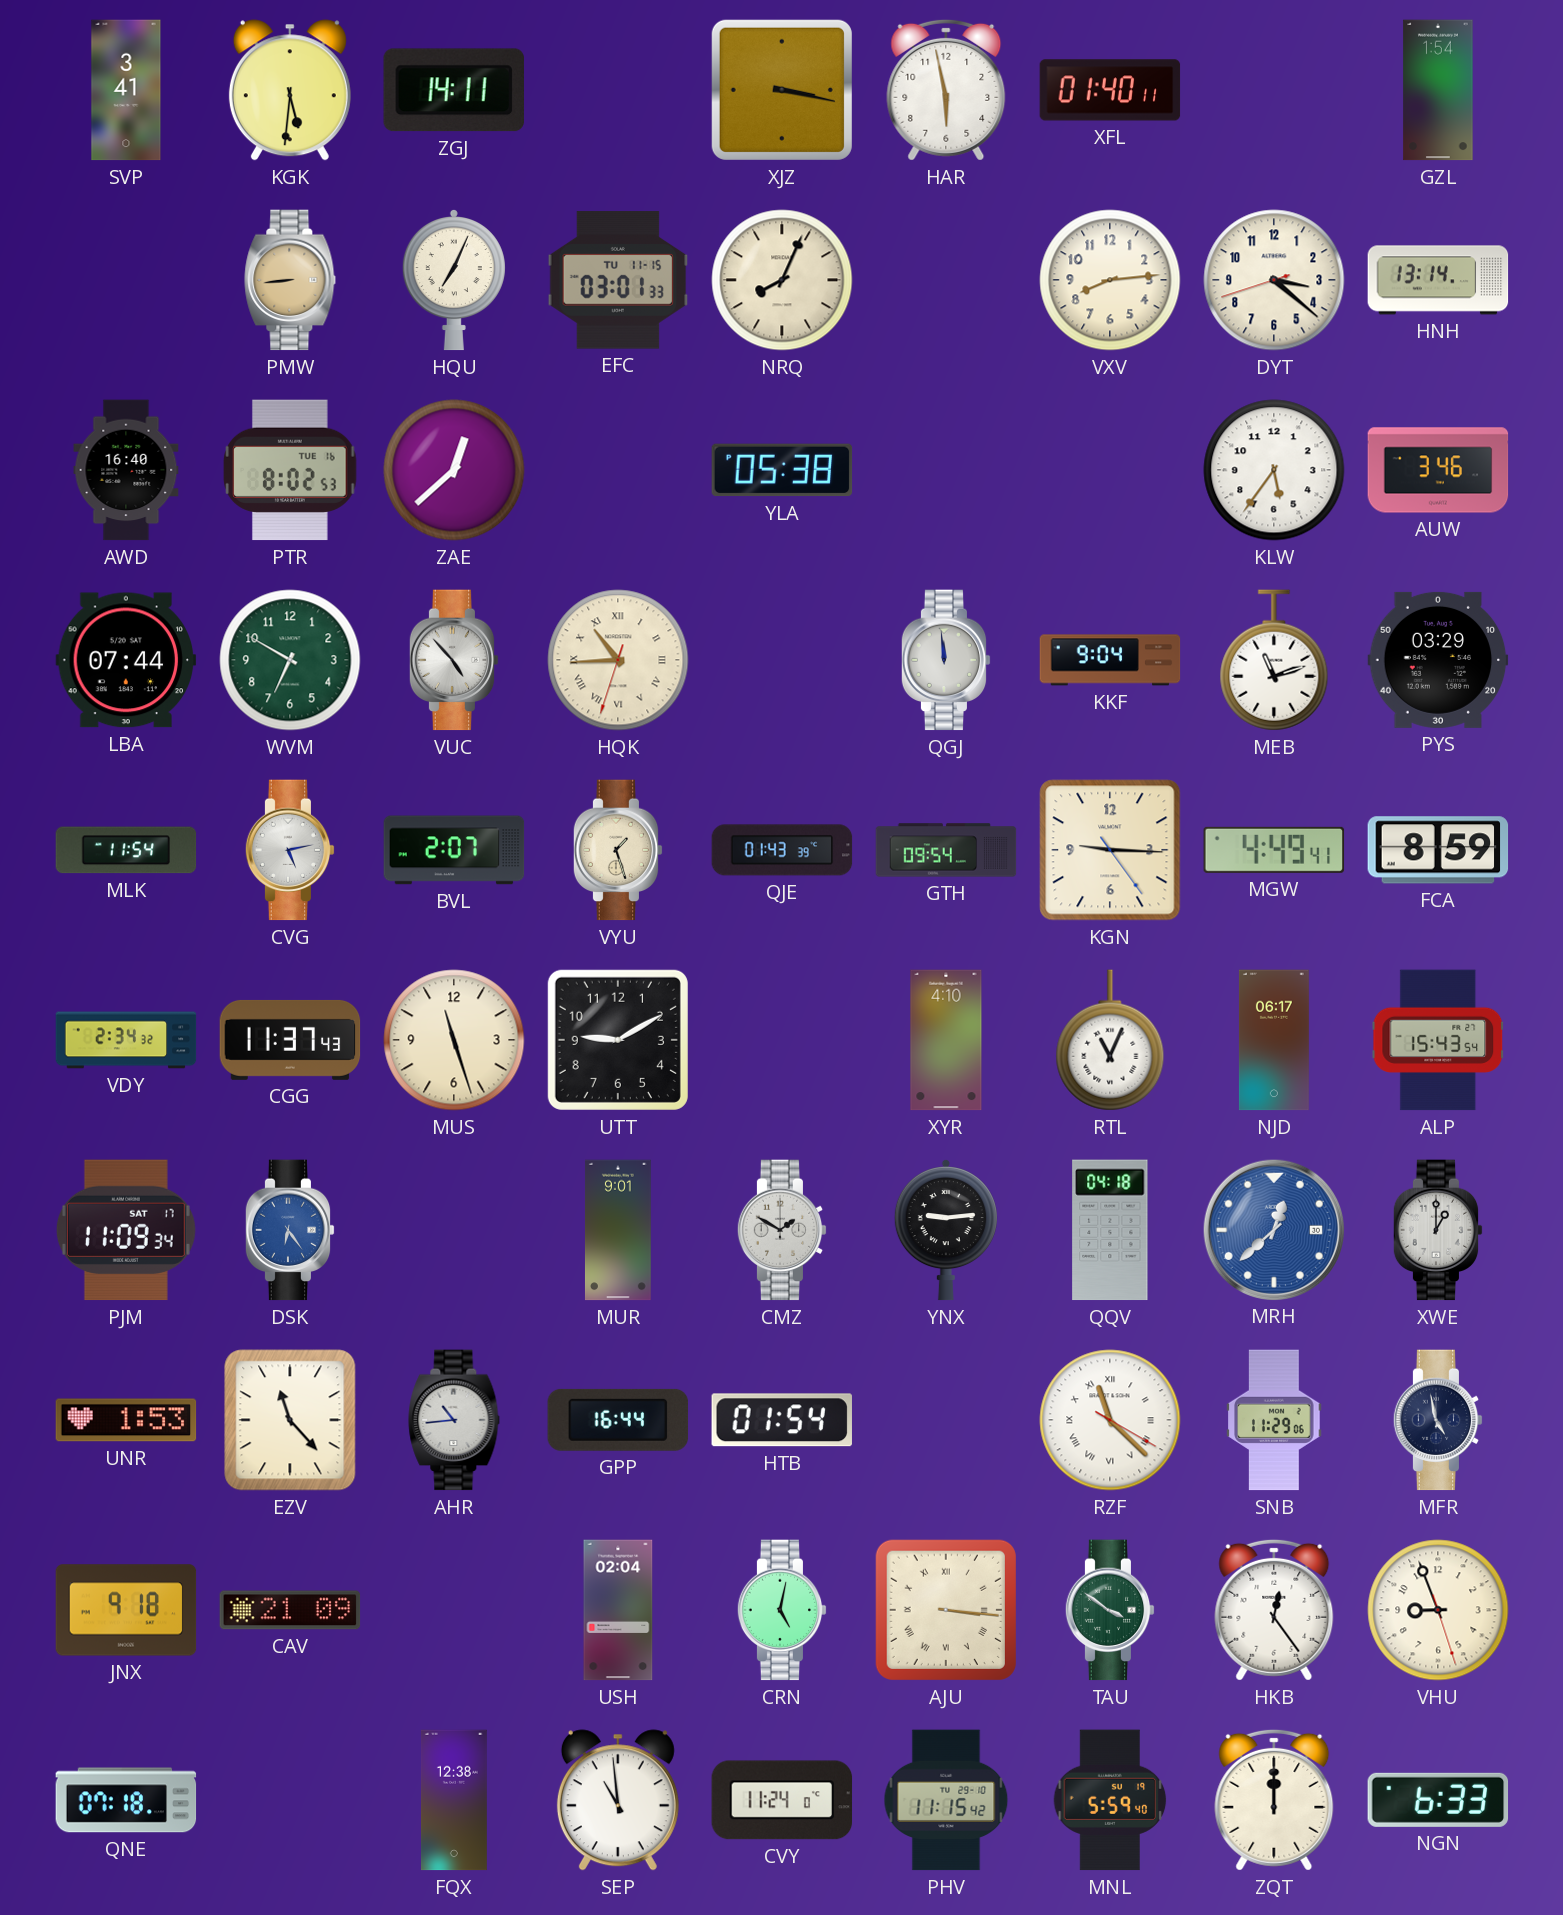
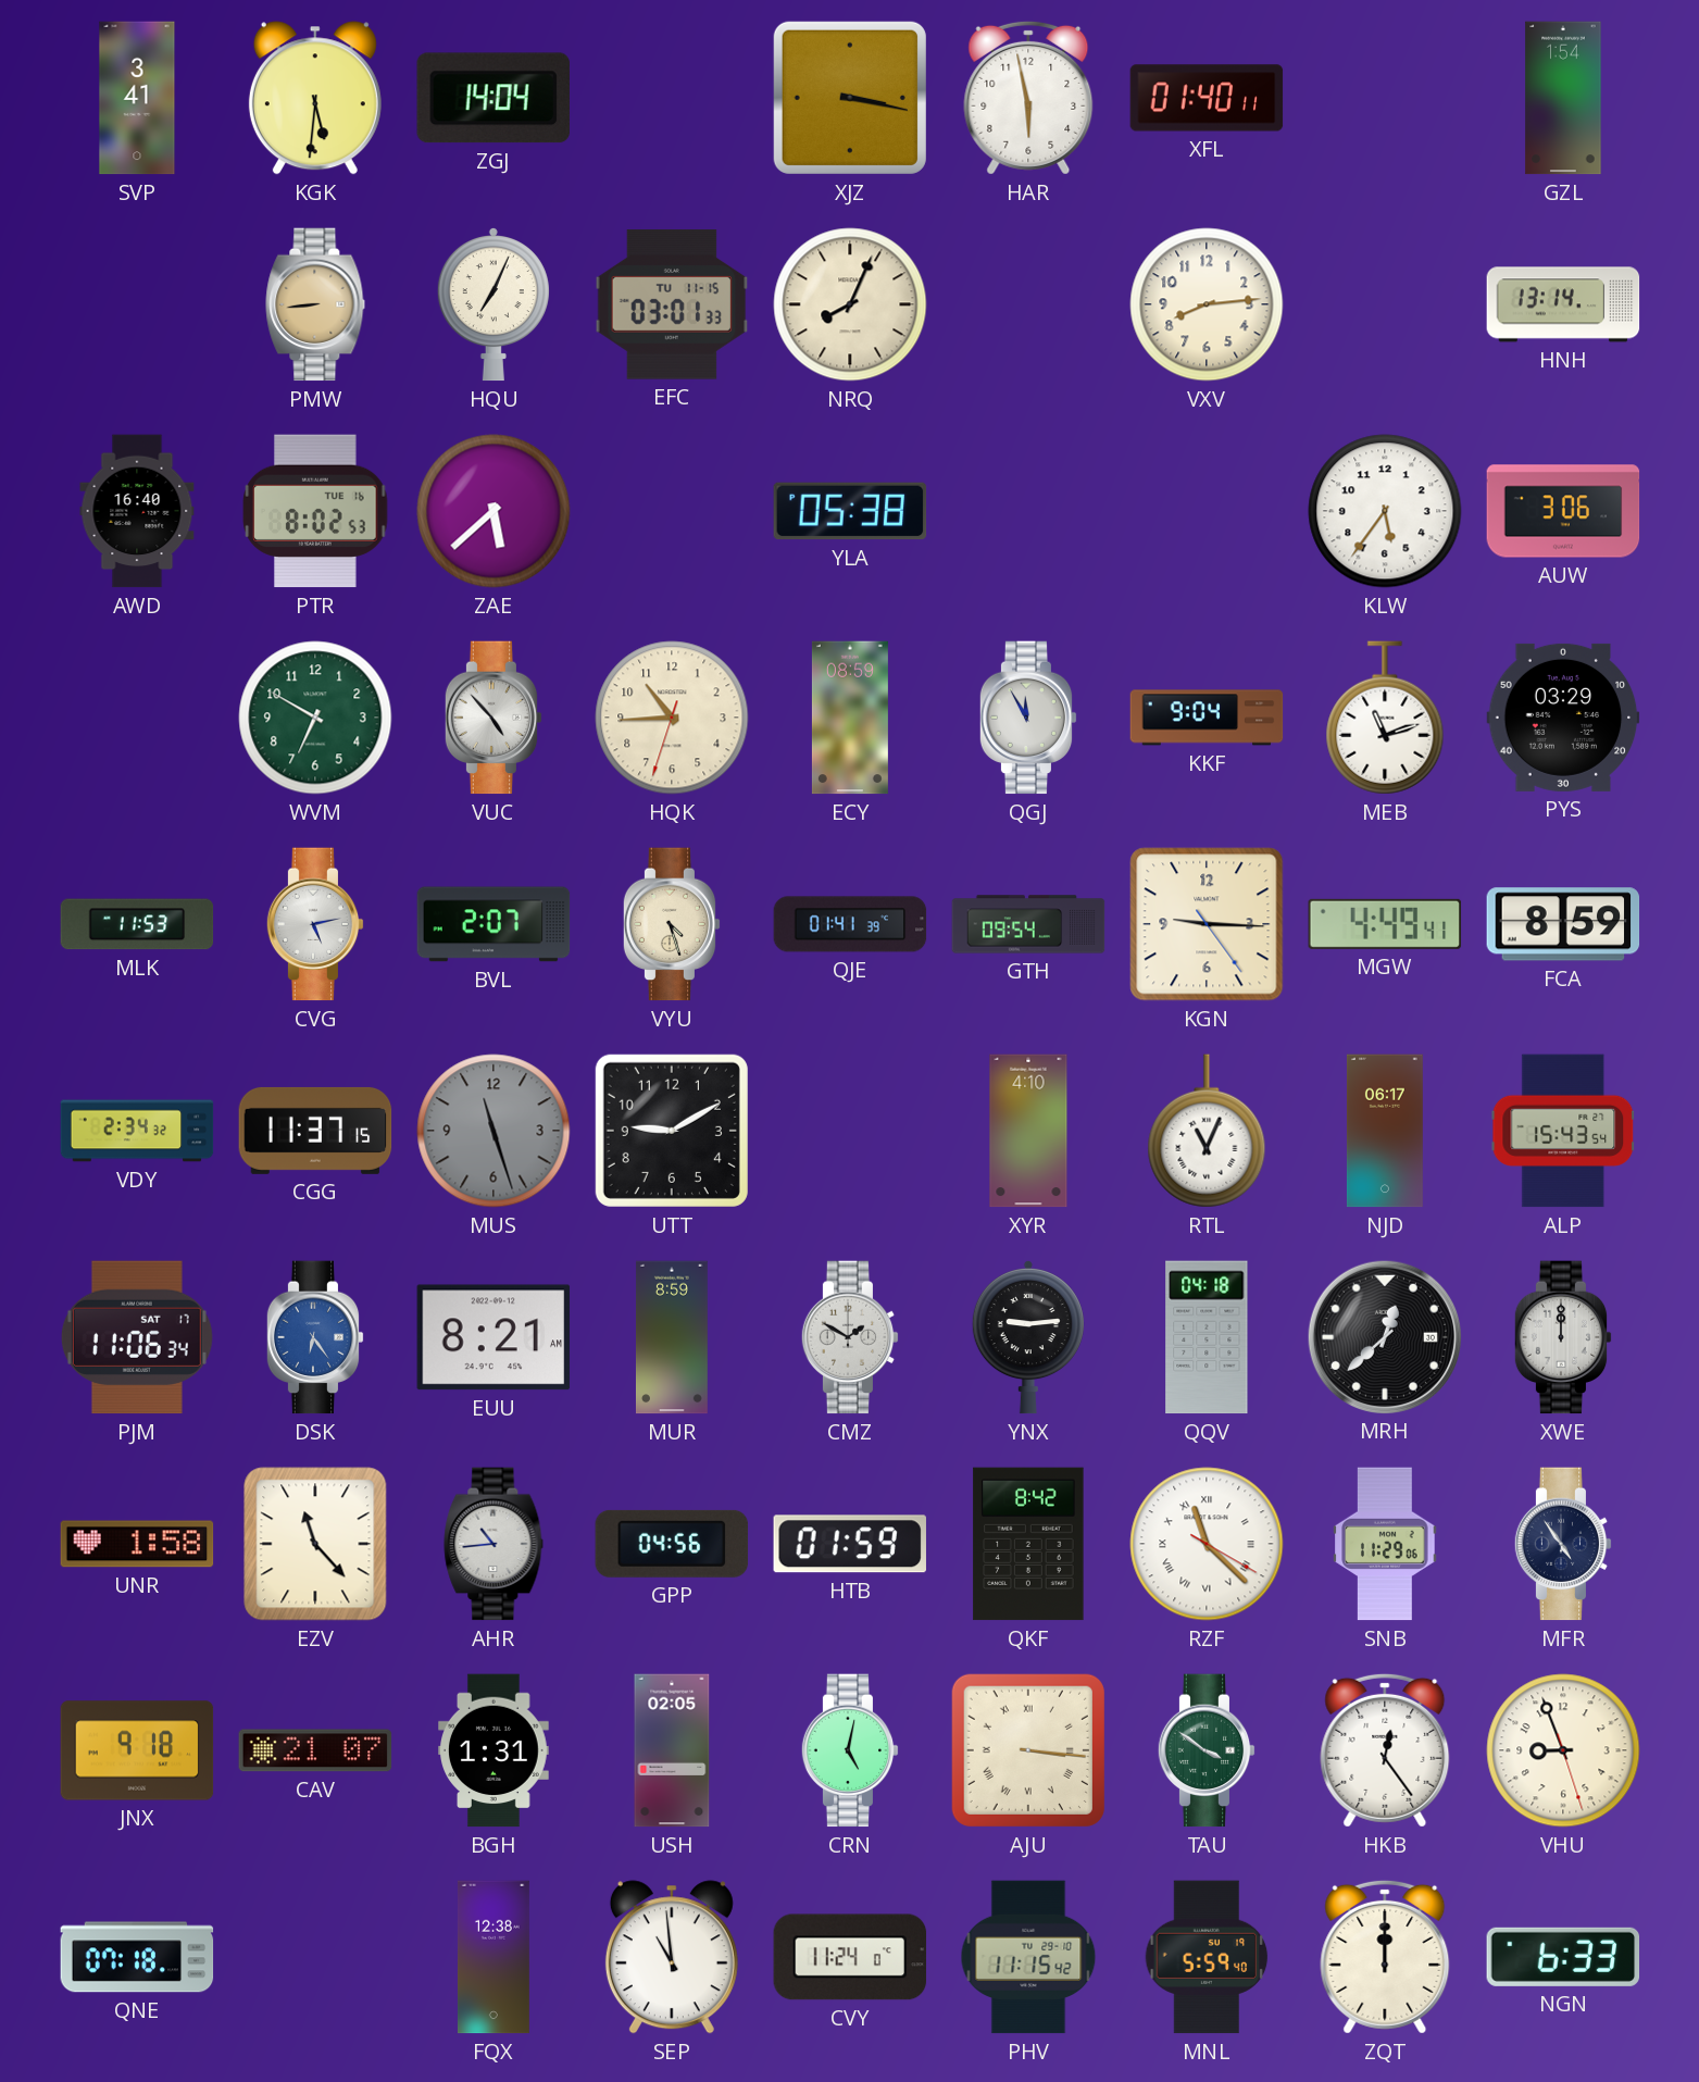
ZGJ: 14:11 -> 14:04 (494, 98)
DYT: 3:21 -> none (1274, 280)
ZAE: 12:38 -> 5:38 (494, 511)
AUW: 3:46 -> 3:06 (1563, 511)
LBA: 07:44 -> none (126, 660)
HQK numerals: Roman -> Arabic (672, 718)
ECY: none -> 08:59 (850, 718)
QGJ: 11:59 -> 11:55 (1028, 718)
MLK: 11:54 -> 11:53 (137, 924)
VYU: 1:27 -> 4:27 (672, 924)
QJE: 01:43 -> 01:41 (850, 924)
CGG: 11:37:43 -> 11:37:15 (315, 1131)
MUS dial: cream -> grey (494, 1131)
PJM: 11:09 -> 11:06 (137, 1337)
EUU: none -> 8:21 (494, 1337)
MUR: 9:01 -> 8:59 (672, 1337)
MRH dial: blue -> black (1384, 1336)
XWE: 1:00 -> 12:00 (1563, 1337)
UNR: 1:53 -> 1:58 (137, 1544)
GPP: 16:44 -> 04:56 (672, 1544)
HTB: 01:54 -> 01:59 (850, 1544)
QKF: none -> 8:42 (1028, 1544)
MFR: 4:58 -> 4:54 (1563, 1544)
CAV: 21:09 -> 21:07 (315, 1750)
BGH: none -> 1:31 (495, 1750)
USH: 02:04 -> 02:05 (672, 1750)
